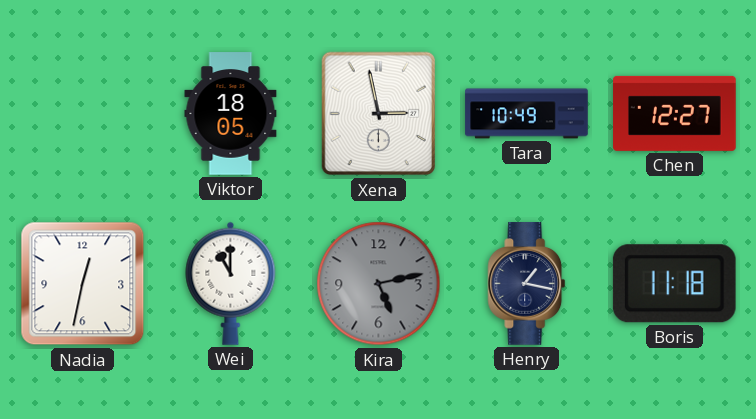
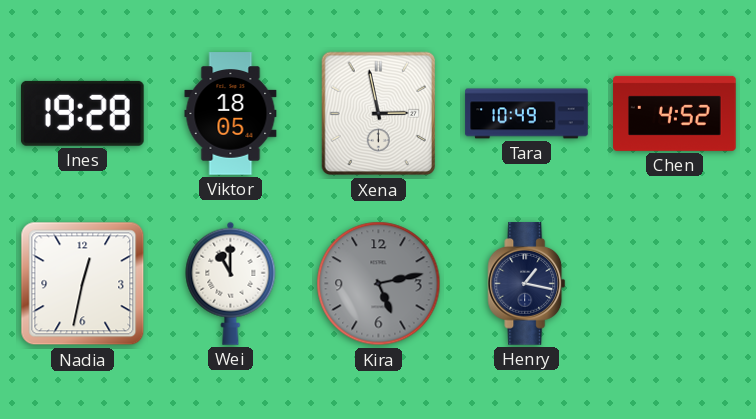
Ines: none -> 19:28 (82, 113)
Chen: 12:27 -> 4:52 (675, 113)
Boris: 11:18 -> none (674, 284)
